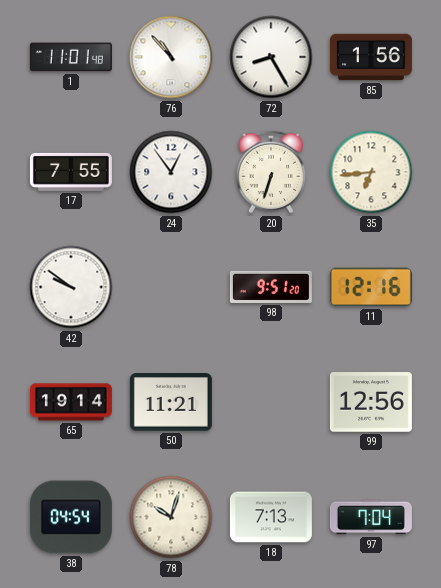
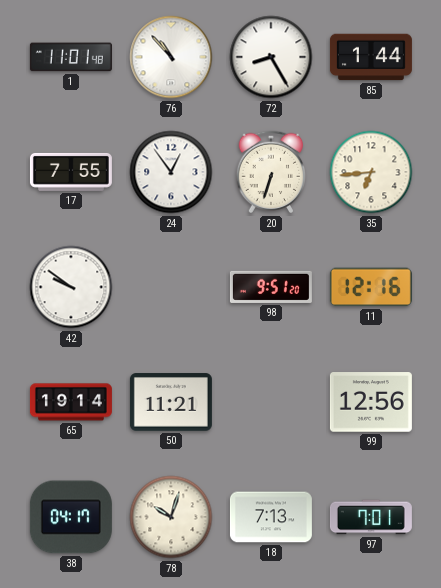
85: 1:56 -> 1:44 (371, 57)
38: 04:54 -> 04:17 (71, 517)
97: 7:04 -> 7:01 (371, 517)
